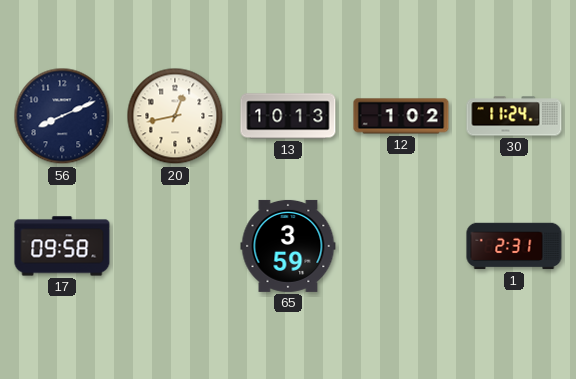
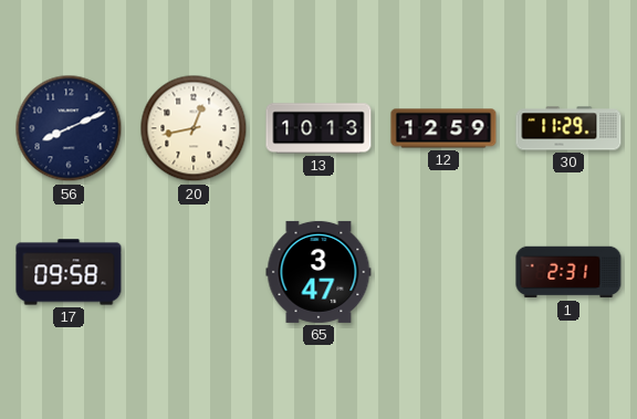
12: 1:02 -> 12:59 (443, 128)
30: 11:24 -> 11:29 (568, 128)
65: 3:59 -> 3:47 (318, 272)
